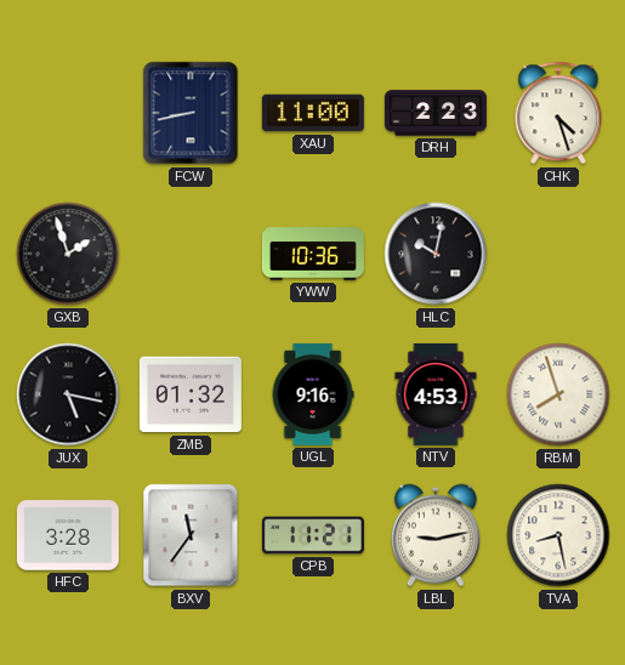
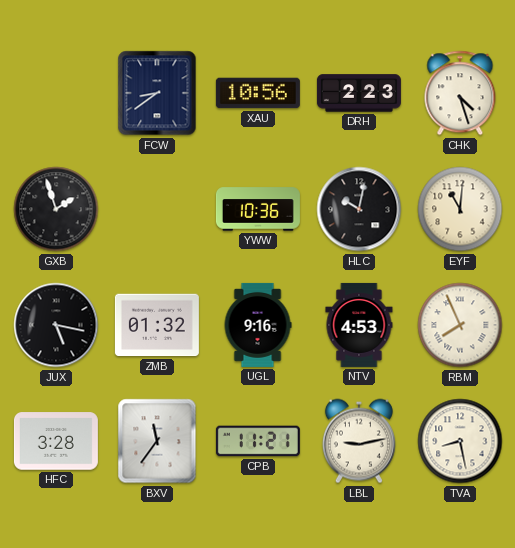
FCW: 8:43 -> 8:39 (157, 93)
XAU: 11:00 -> 10:56 (258, 93)
EYF: none -> 11:01 (460, 209)
RBM: 7:57 -> 7:56 (460, 325)
